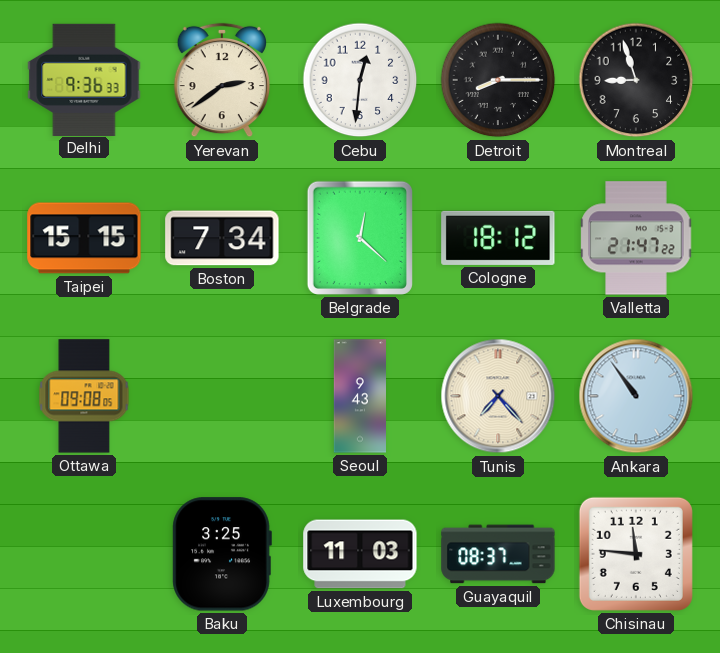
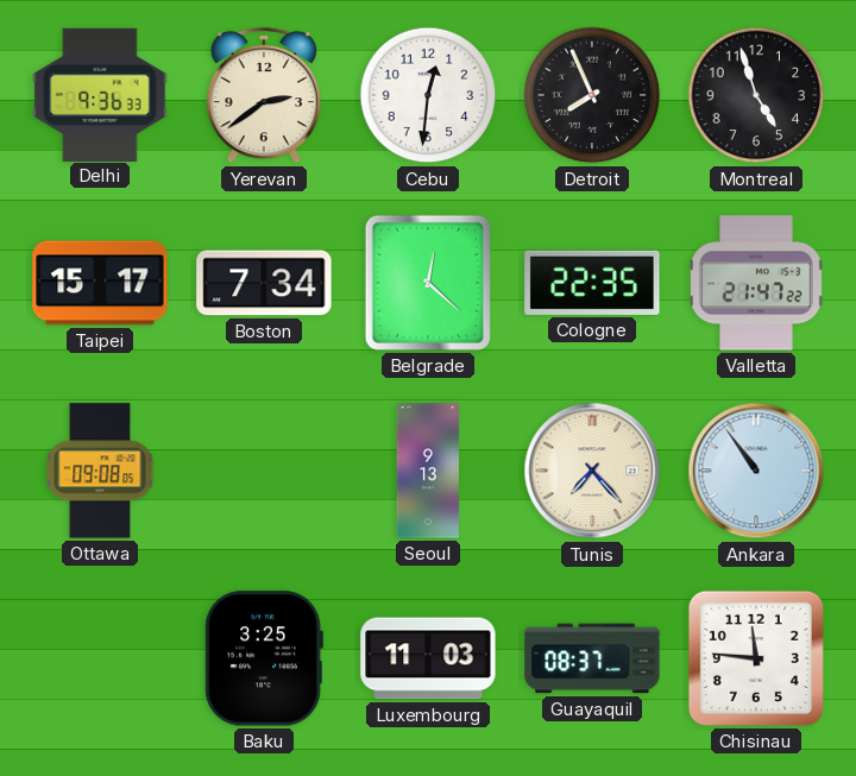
Detroit: 8:15 -> 7:56 (592, 95)
Montreal: 8:57 -> 4:57 (756, 95)
Taipei: 15:15 -> 15:17 (100, 283)
Cologne: 18:12 -> 22:35 (592, 283)
Seoul: 9:43 -> 9:13 (427, 471)
